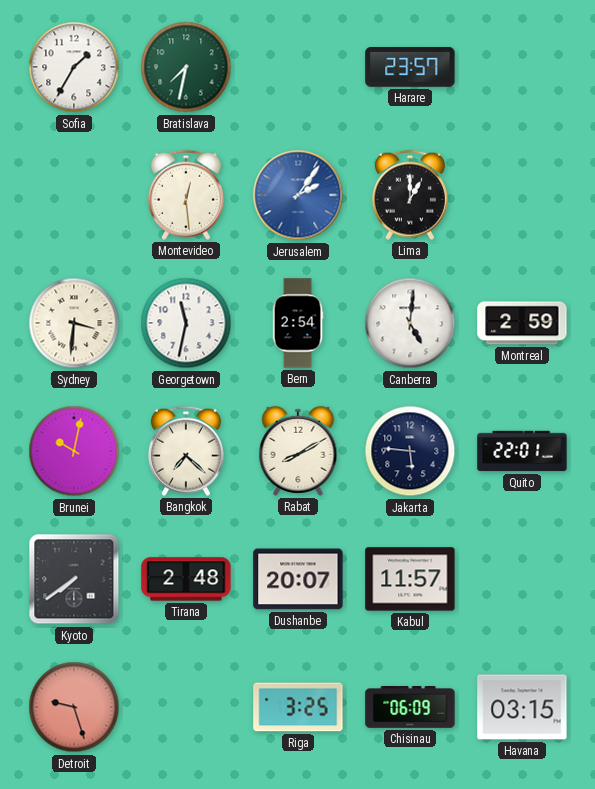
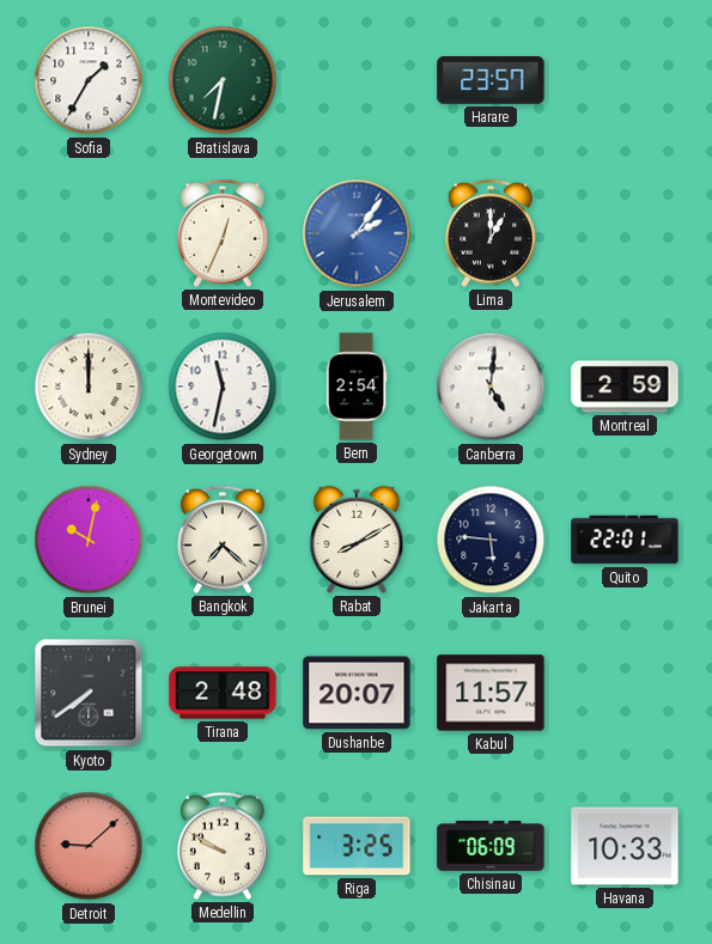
Montevideo: 12:29 -> 12:34 (223, 233)
Sydney: 3:31 -> 12:00 (89, 386)
Detroit: 9:27 -> 9:08 (89, 846)
Medellin: none -> 9:50 (223, 846)
Havana: 03:15 -> 10:33 (625, 846)
